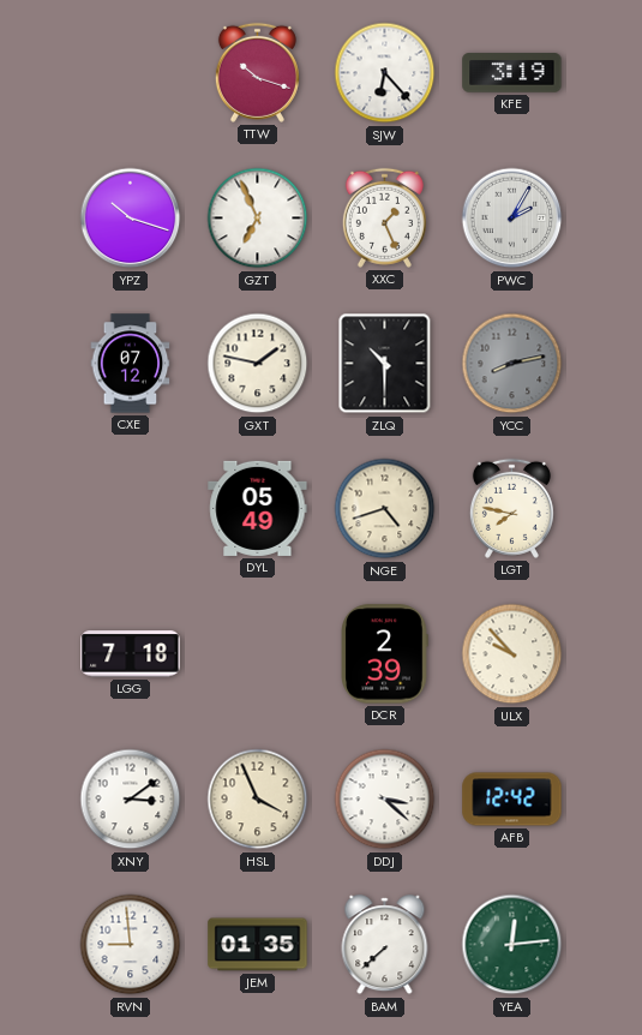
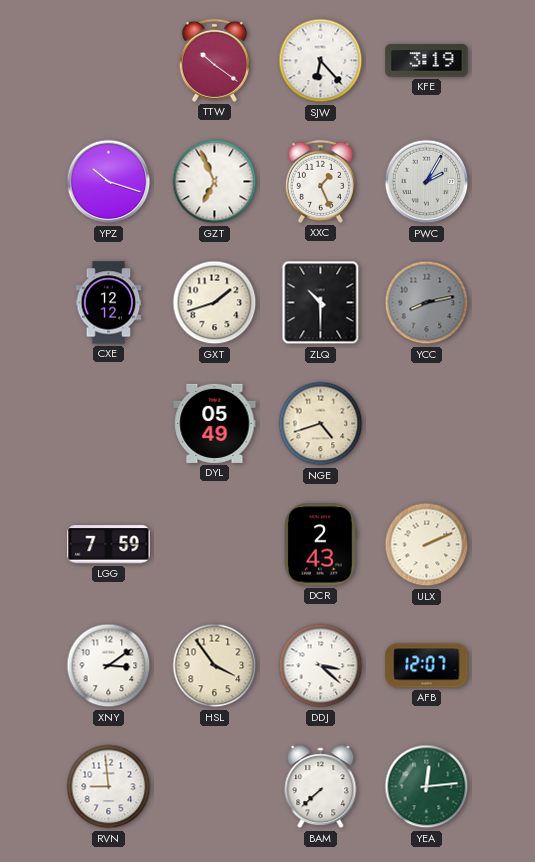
TTW: 10:18 -> 10:21 (214, 60)
CXE: 07:12 -> 12:12 (109, 303)
GXT: 1:47 -> 1:42 (215, 303)
LGT: 7:47 -> none (511, 508)
LGG: 7:18 -> 7:59 (109, 545)
DCR: 2:39 -> 2:43 (321, 545)
ULX: 9:53 -> 2:11 (427, 545)
HSL: 3:56 -> 3:54 (215, 666)
AFB: 12:42 -> 12:07 (427, 666)
JEM: 01:35 -> none (258, 945)
